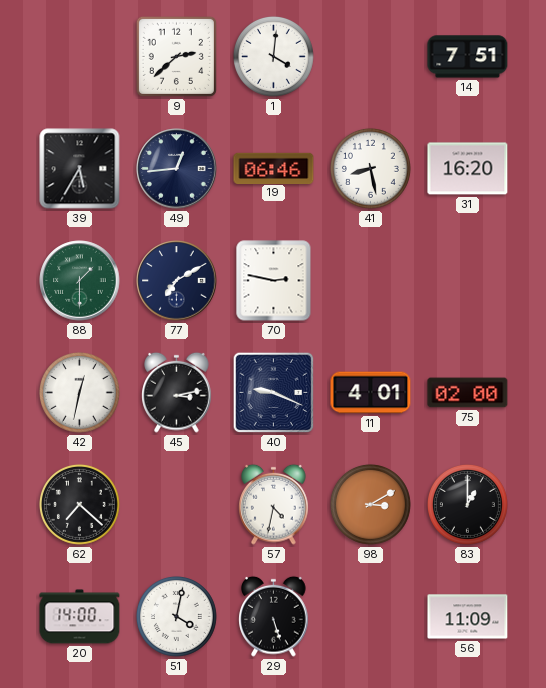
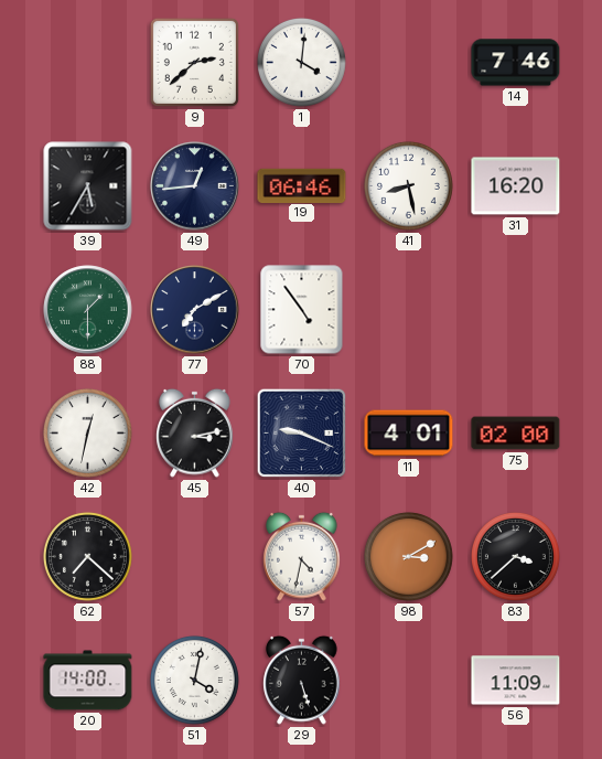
14: 7:51 -> 7:46 (516, 63)
70: 2:47 -> 4:54 (302, 310)
83: 1:00 -> 3:38 (515, 556)
